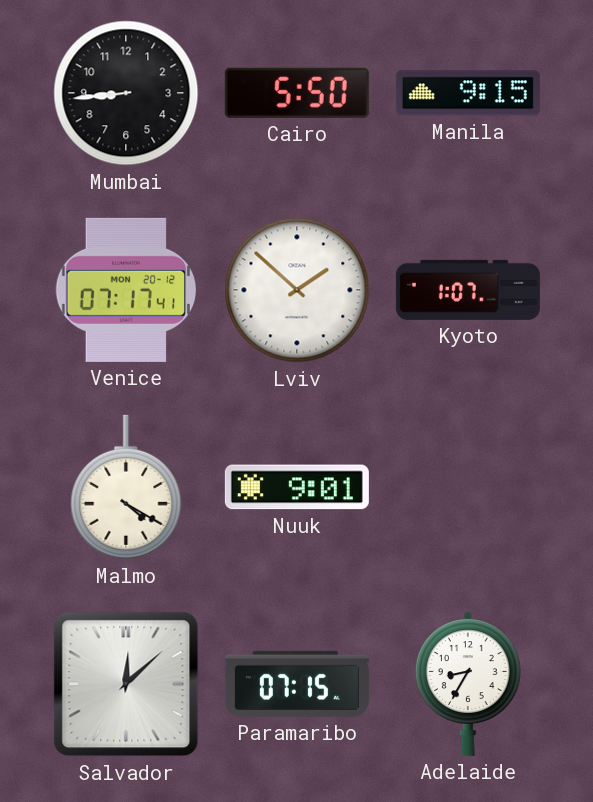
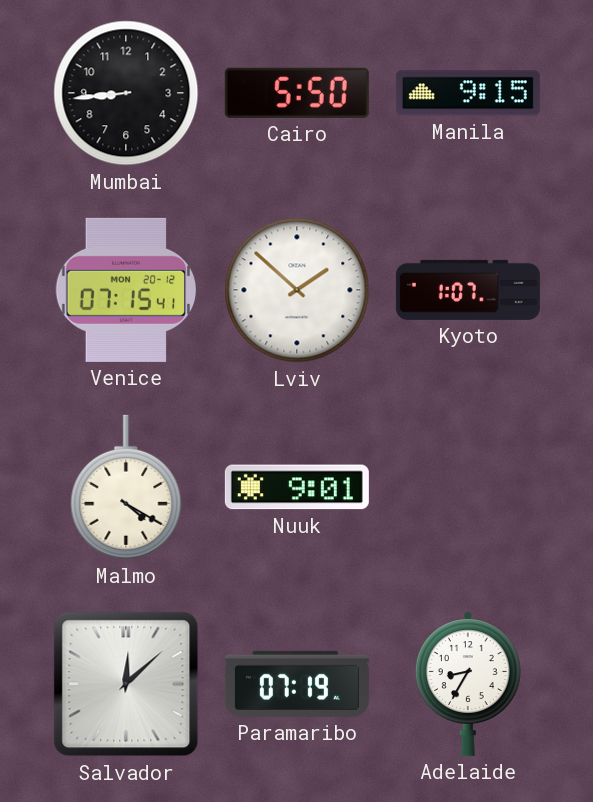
Venice: 07:17 -> 07:15 (125, 290)
Paramaribo: 07:15 -> 07:19 (297, 684)
